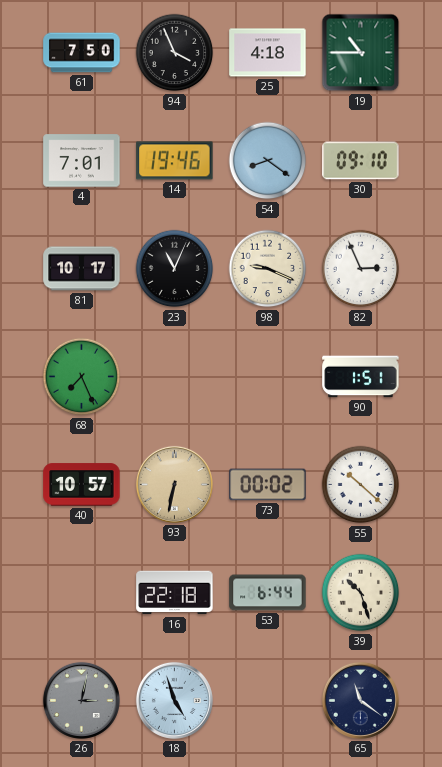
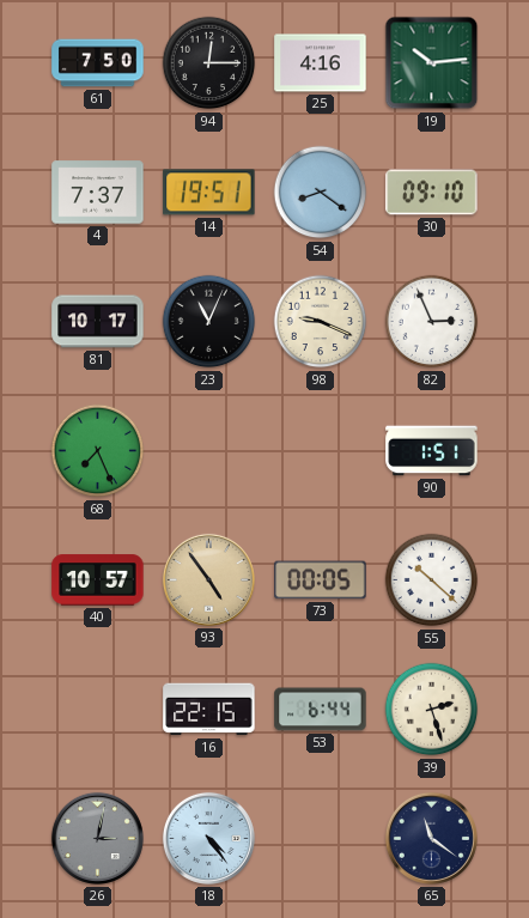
94: 3:56 -> 12:15 (209, 63)
25: 4:18 -> 4:16 (321, 63)
19: 10:45 -> 10:14 (432, 63)
4: 7:01 -> 7:37 (98, 193)
14: 19:46 -> 19:51 (209, 193)
93: 6:32 -> 4:54 (208, 579)
73: 00:02 -> 00:05 (321, 580)
16: 22:18 -> 22:15 (209, 710)
39: 10:27 -> 2:27 (432, 710)
18: 4:57 -> 4:24 (208, 838)
